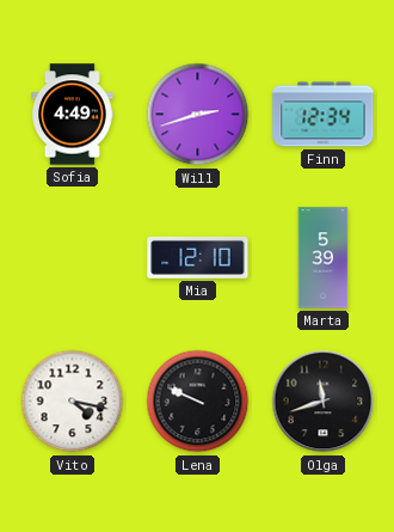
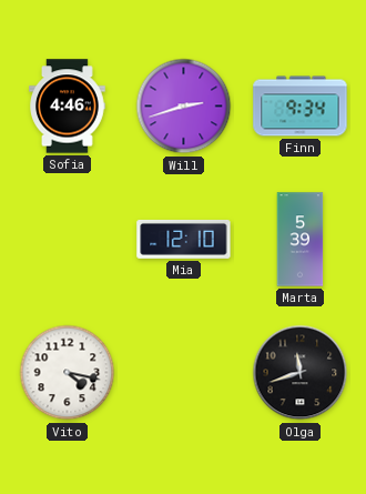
Sofia: 4:49 -> 4:46 (68, 107)
Finn: 12:34 -> 9:34 (301, 107)
Lena: 9:49 -> none (198, 402)
